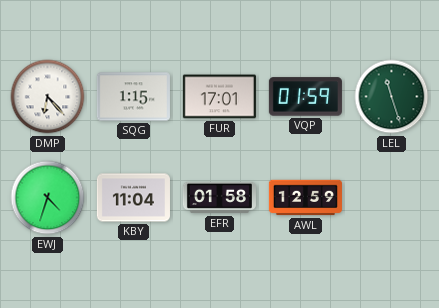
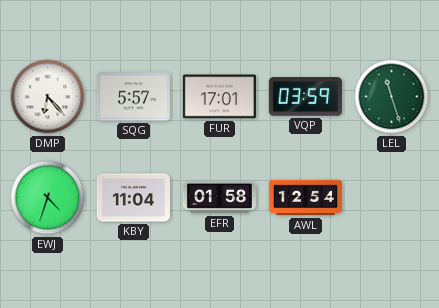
SQG: 1:15 -> 5:57 (133, 97)
VQP: 01:59 -> 03:59 (305, 97)
AWL: 12:59 -> 12:54 (305, 198)
